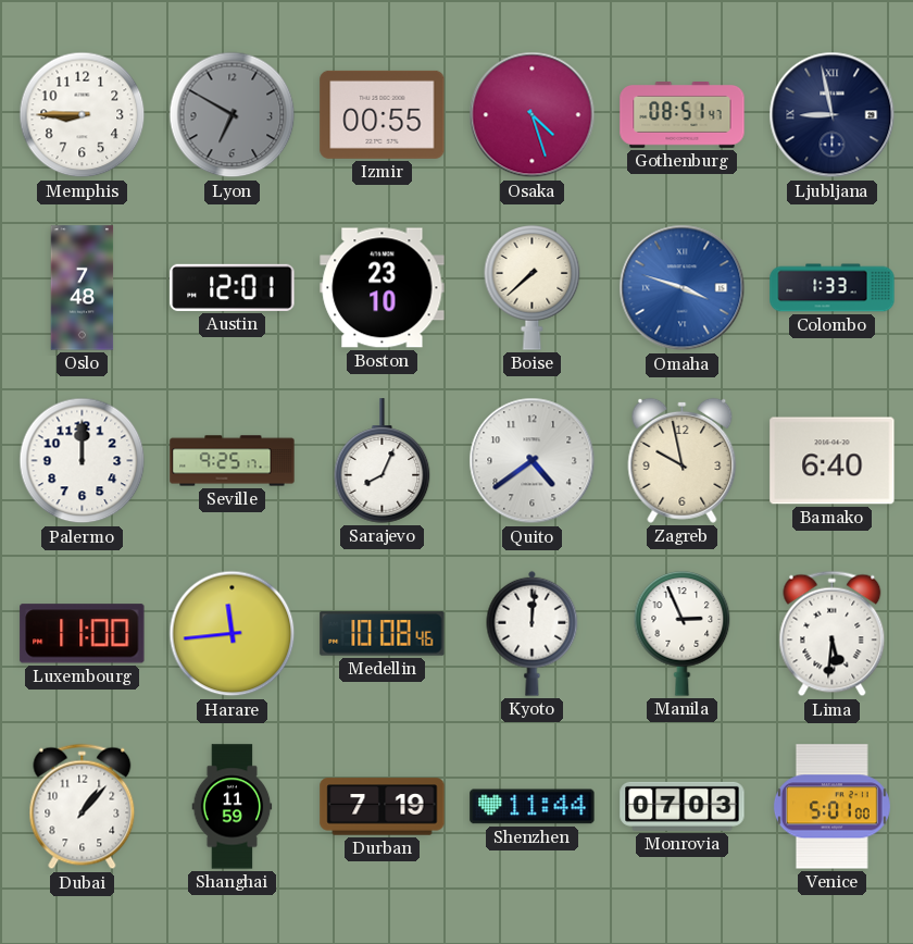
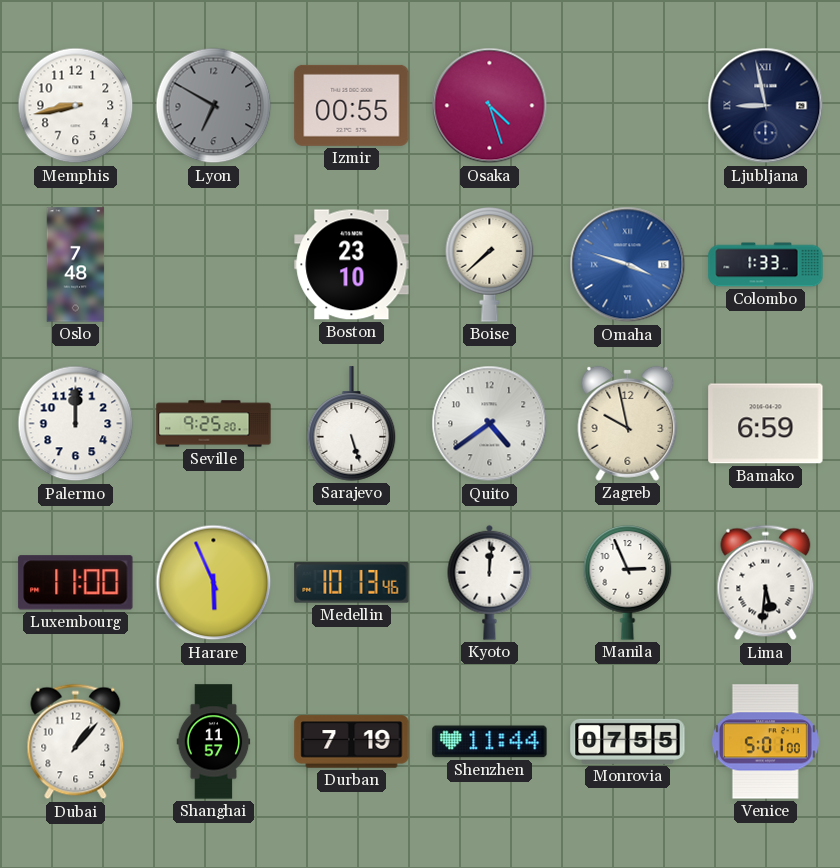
Memphis: 8:45 -> 8:43 (76, 106)
Gothenburg: 08:51 -> none (683, 115)
Austin: 12:01 -> none (233, 287)
Seville: 9:25:17 -> 9:25:20 (214, 424)
Sarajevo: 8:04 -> 5:27 (352, 424)
Bamako: 6:40 -> 6:59 (766, 424)
Harare: 11:44 -> 5:56 (214, 583)
Medellin: 10:08 -> 10:13 (352, 583)
Shanghai: 11:59 -> 11:57 (214, 742)
Monrovia: 07:03 -> 07:55 (628, 741)
